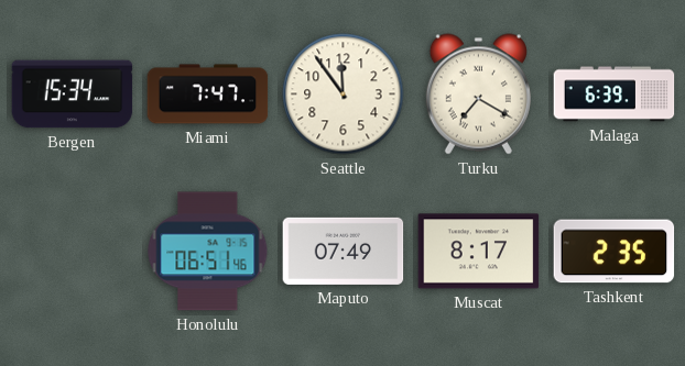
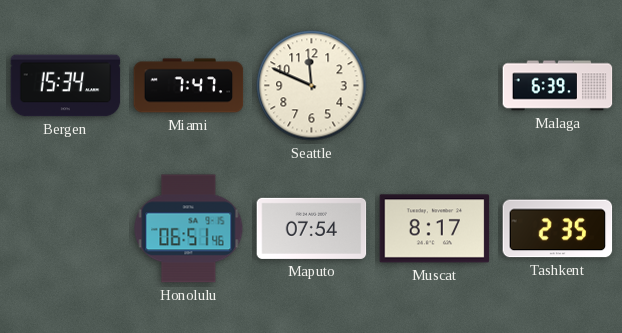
Seattle: 11:54 -> 11:49 (312, 86)
Turku: 7:20 -> none (478, 95)
Maputo: 07:49 -> 07:54 (312, 228)
